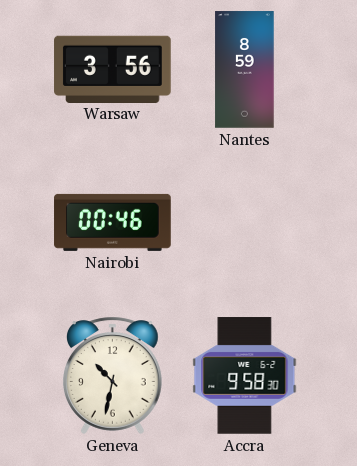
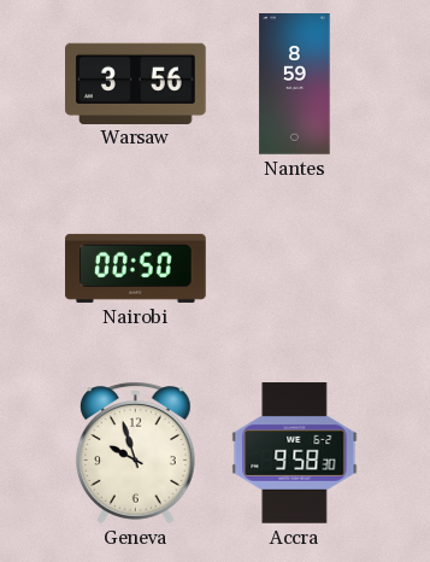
Nairobi: 00:46 -> 00:50 (136, 268)
Geneva: 10:32 -> 9:57 (135, 452)
